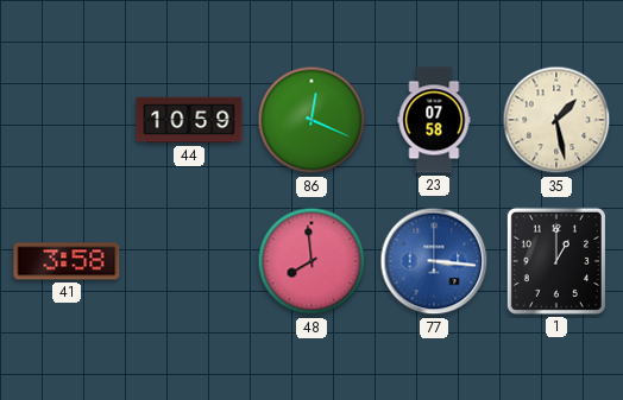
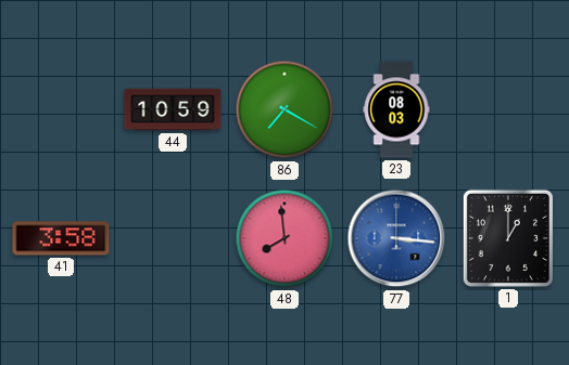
86: 12:19 -> 7:20 (284, 109)
23: 07:58 -> 08:03 (396, 109)
35: 1:28 -> none (556, 120)
